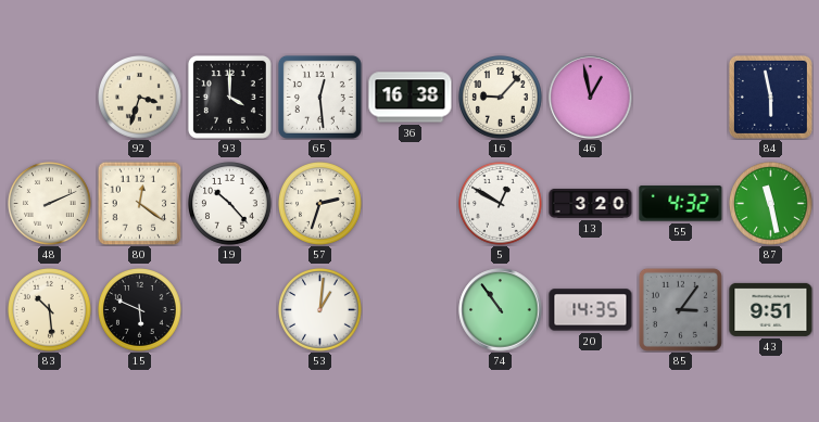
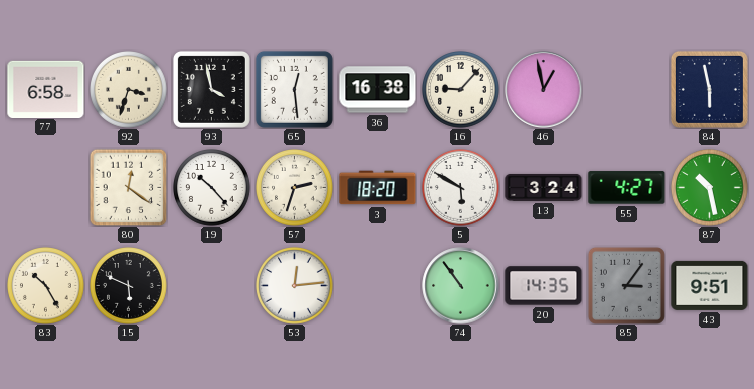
77: none -> 6:58 (46, 89)
93: 4:00 -> 3:58 (211, 89)
48: 2:11 -> none (50, 204)
3: none -> 18:20 (378, 188)
5: 12:50 -> 5:50 (461, 188)
13: 3:20 -> 3:24 (544, 187)
55: 4:32 -> 4:27 (627, 188)
87: 11:28 -> 10:28 (710, 188)
83: 10:29 -> 10:25 (46, 286)
53: 1:01 -> 12:14 (295, 286)
